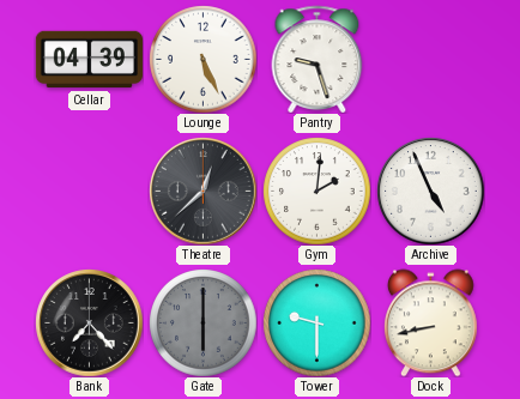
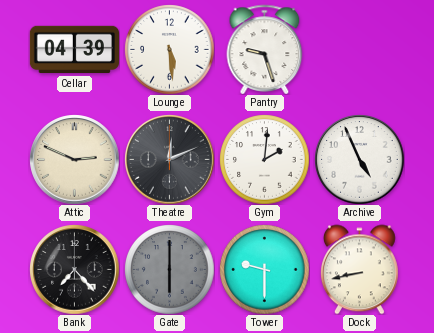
Lounge: 5:26 -> 5:29 (169, 49)
Attic: none -> 2:49 (74, 159)
Theatre: 12:38 -> 12:11 (169, 159)
